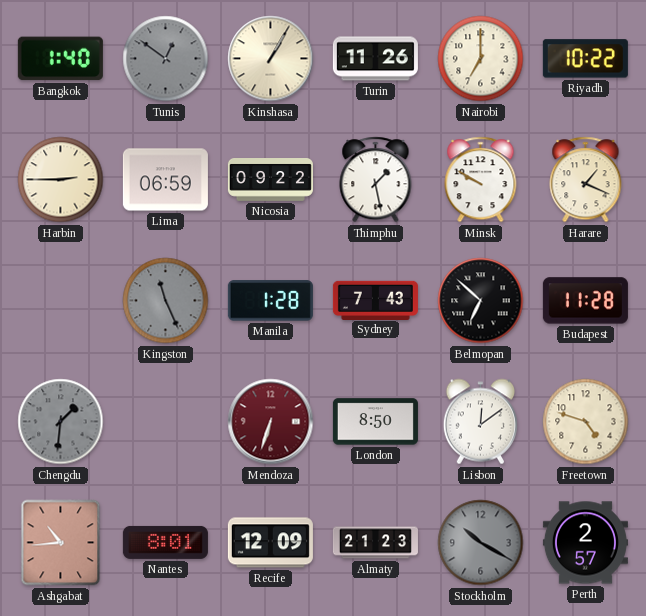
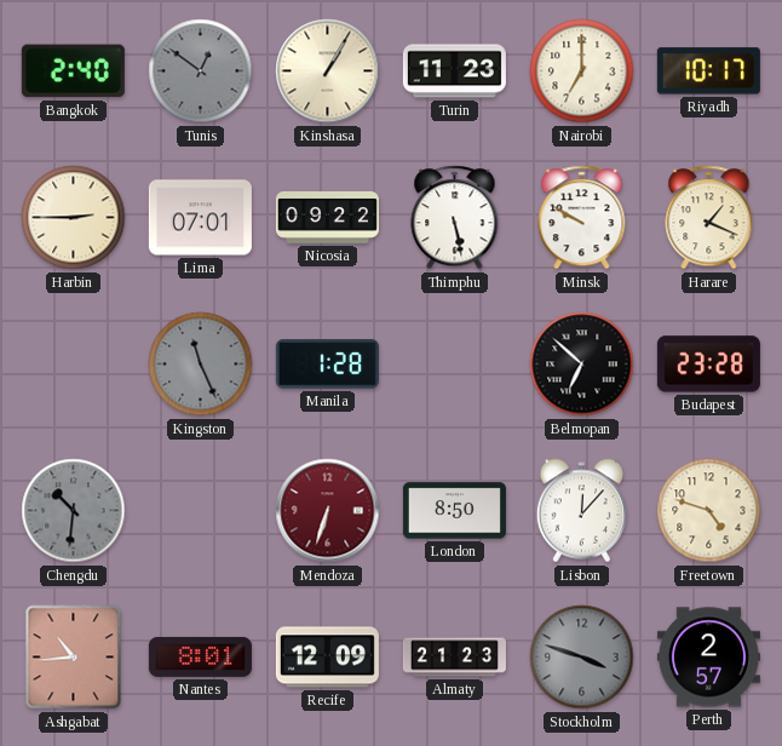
Bangkok: 1:40 -> 2:40 (73, 71)
Turin: 11:26 -> 11:23 (454, 71)
Riyadh: 10:22 -> 10:17 (708, 71)
Lima: 06:59 -> 07:01 (200, 218)
Thimphu: 1:28 -> 5:28 (455, 218)
Sydney: 7:43 -> none (375, 300)
Budapest: 11:28 -> 23:28 (708, 365)
Chengdu: 1:31 -> 10:31 (74, 511)
Lisbon: 12:09 -> 12:07 (581, 511)
Stockholm: 10:20 -> 3:48 (582, 658)
